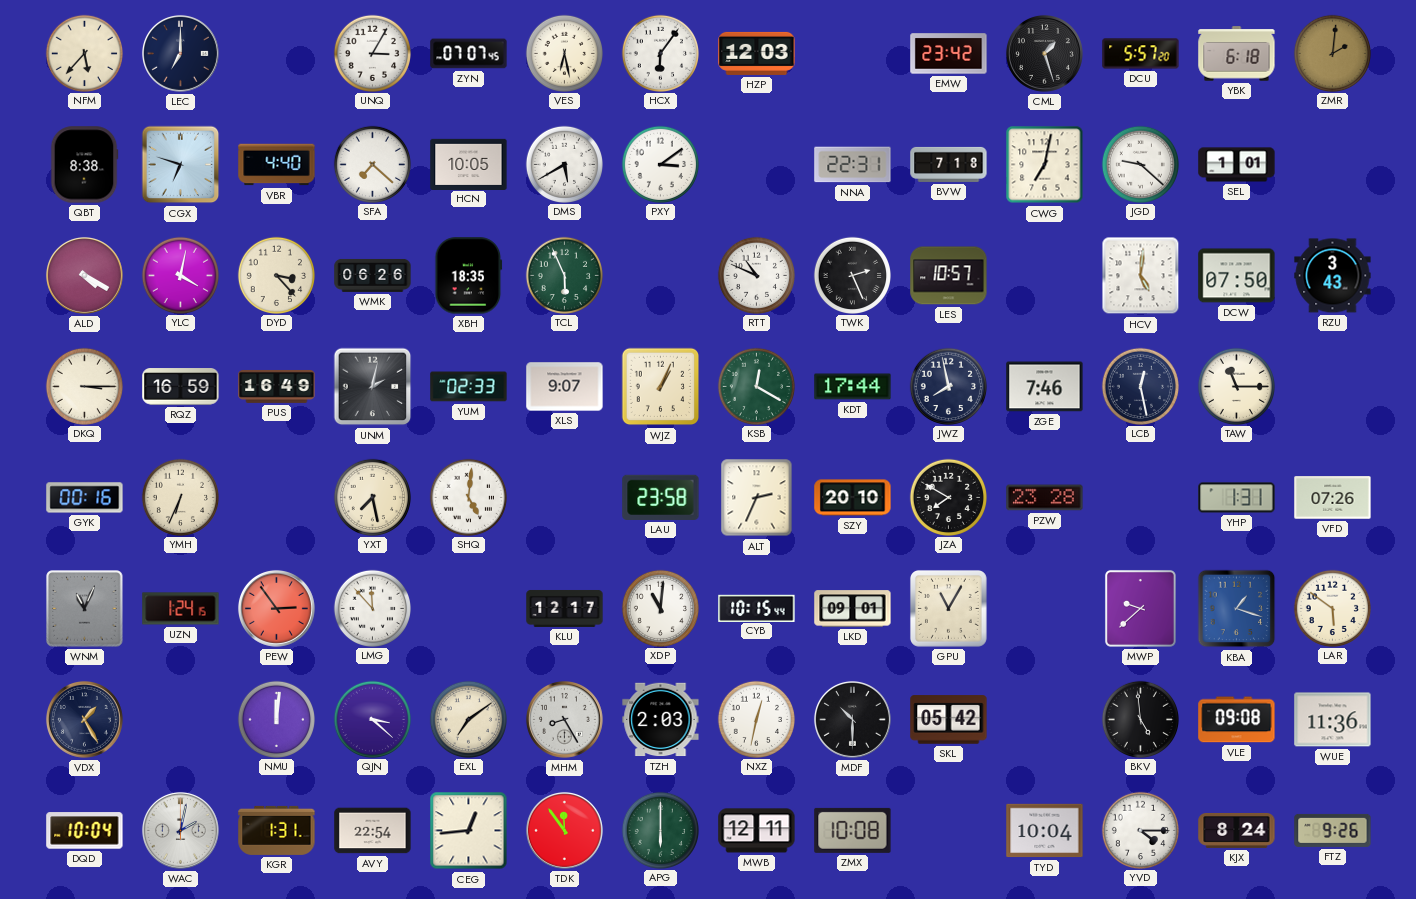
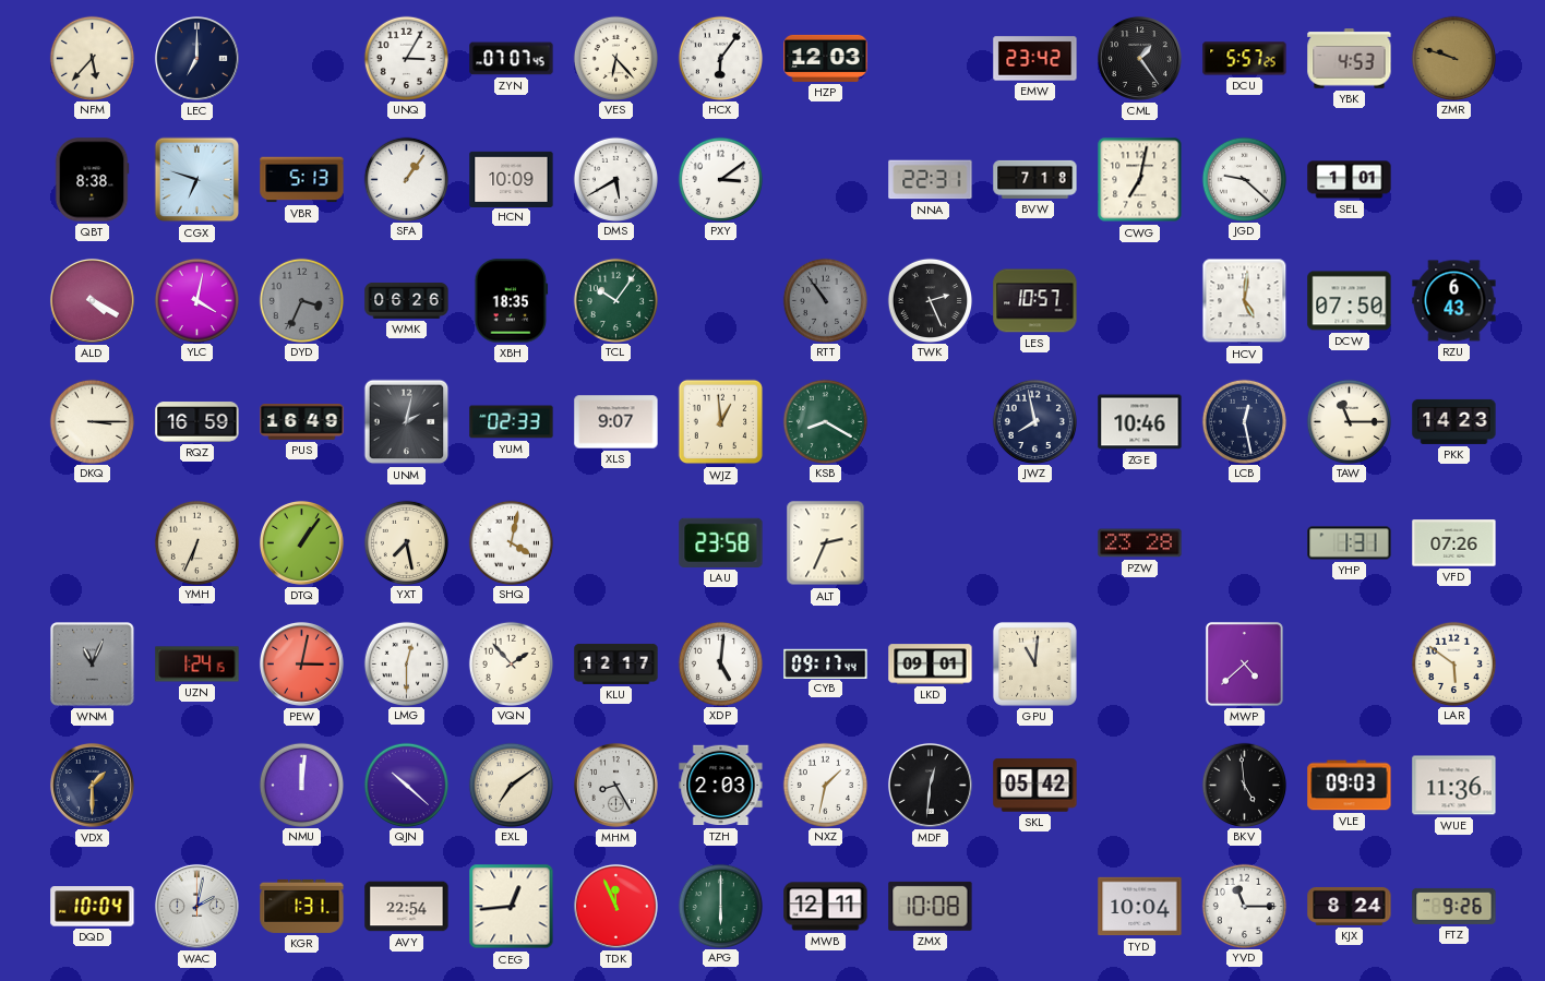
VES: 6:28 -> 6:23 (615, 58)
CML: 1:27 -> 1:24 (1139, 58)
DCU: 5:57:20 -> 5:57:25 (1245, 59)
YBK: 6:18 -> 4:53 (1350, 59)
ZMR: 2:01 -> 9:48 (1453, 58)
VBR: 4:40 -> 5:13 (302, 180)
SFA: 7:22 -> 1:06 (406, 179)
HCN: 10:05 -> 10:09 (512, 179)
DYD: 3:23 -> 3:34 (301, 300)
DYD dial: cream -> grey (301, 300)
TCL: 5:56 -> 10:06 (615, 300)
RTT: 10:49 -> 10:54 (825, 300)
RTT dial: white -> grey (825, 300)
RZU: 3:43 -> 6:43 (1454, 301)
WJZ: 1:04 -> 12:59 (721, 422)
KSB: 12:20 -> 8:20 (825, 421)
KDT: 17:44 -> none (853, 387)
ZGE: 7:46 -> 10:46 (1140, 422)
PKK: none -> 14:23 (1454, 421)
GYK: 00:16 -> none (85, 498)
DTQ: none -> 1:06 (301, 542)
SHQ: 5:01 -> 4:02 (511, 542)
SZY: 20:10 -> none (853, 498)
JZA: 7:50 -> none (948, 497)
PEW: 2:54 -> 3:02 (301, 663)
LMG: 11:53 -> 12:30 (406, 663)
VQN: none -> 1:53 (511, 663)
XDP: 11:01 -> 5:01 (720, 663)
CYB: 10:15 -> 09:17 (826, 663)
GPU: 11:05 -> 11:01 (1034, 663)
MWP: 9:38 -> 4:38 (1244, 663)
KBA: 1:18 -> none (1237, 609)
VDX: 1:25 -> 1:30 (92, 785)
QJN: 3:22 -> 10:22 (406, 785)
NXZ: 12:32 -> 1:32 (825, 785)
MDF: 10:30 -> 12:31 (930, 785)
VLE: 09:08 -> 09:03 (1350, 786)
TDK: 11:54 -> 11:56 (615, 906)
YVD: 4:15 -> 11:15 (1244, 906)
